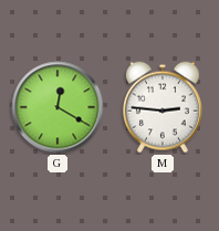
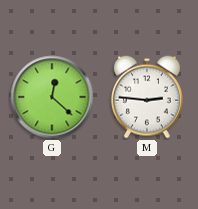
G: 12:20 -> 12:22 (52, 97)
